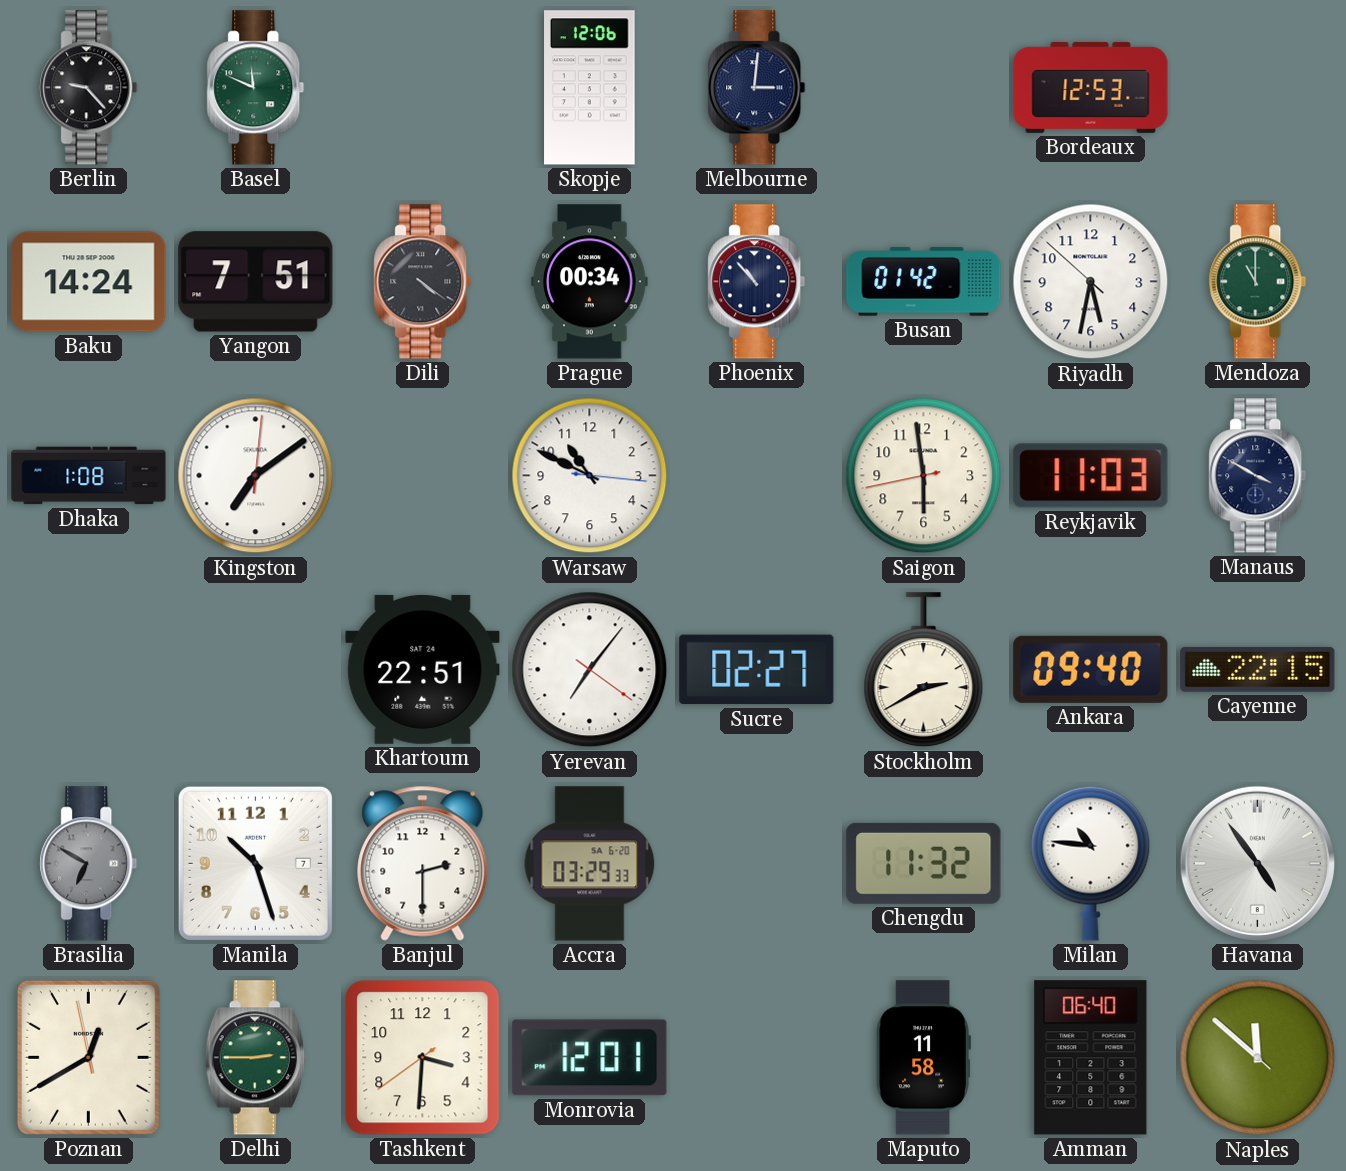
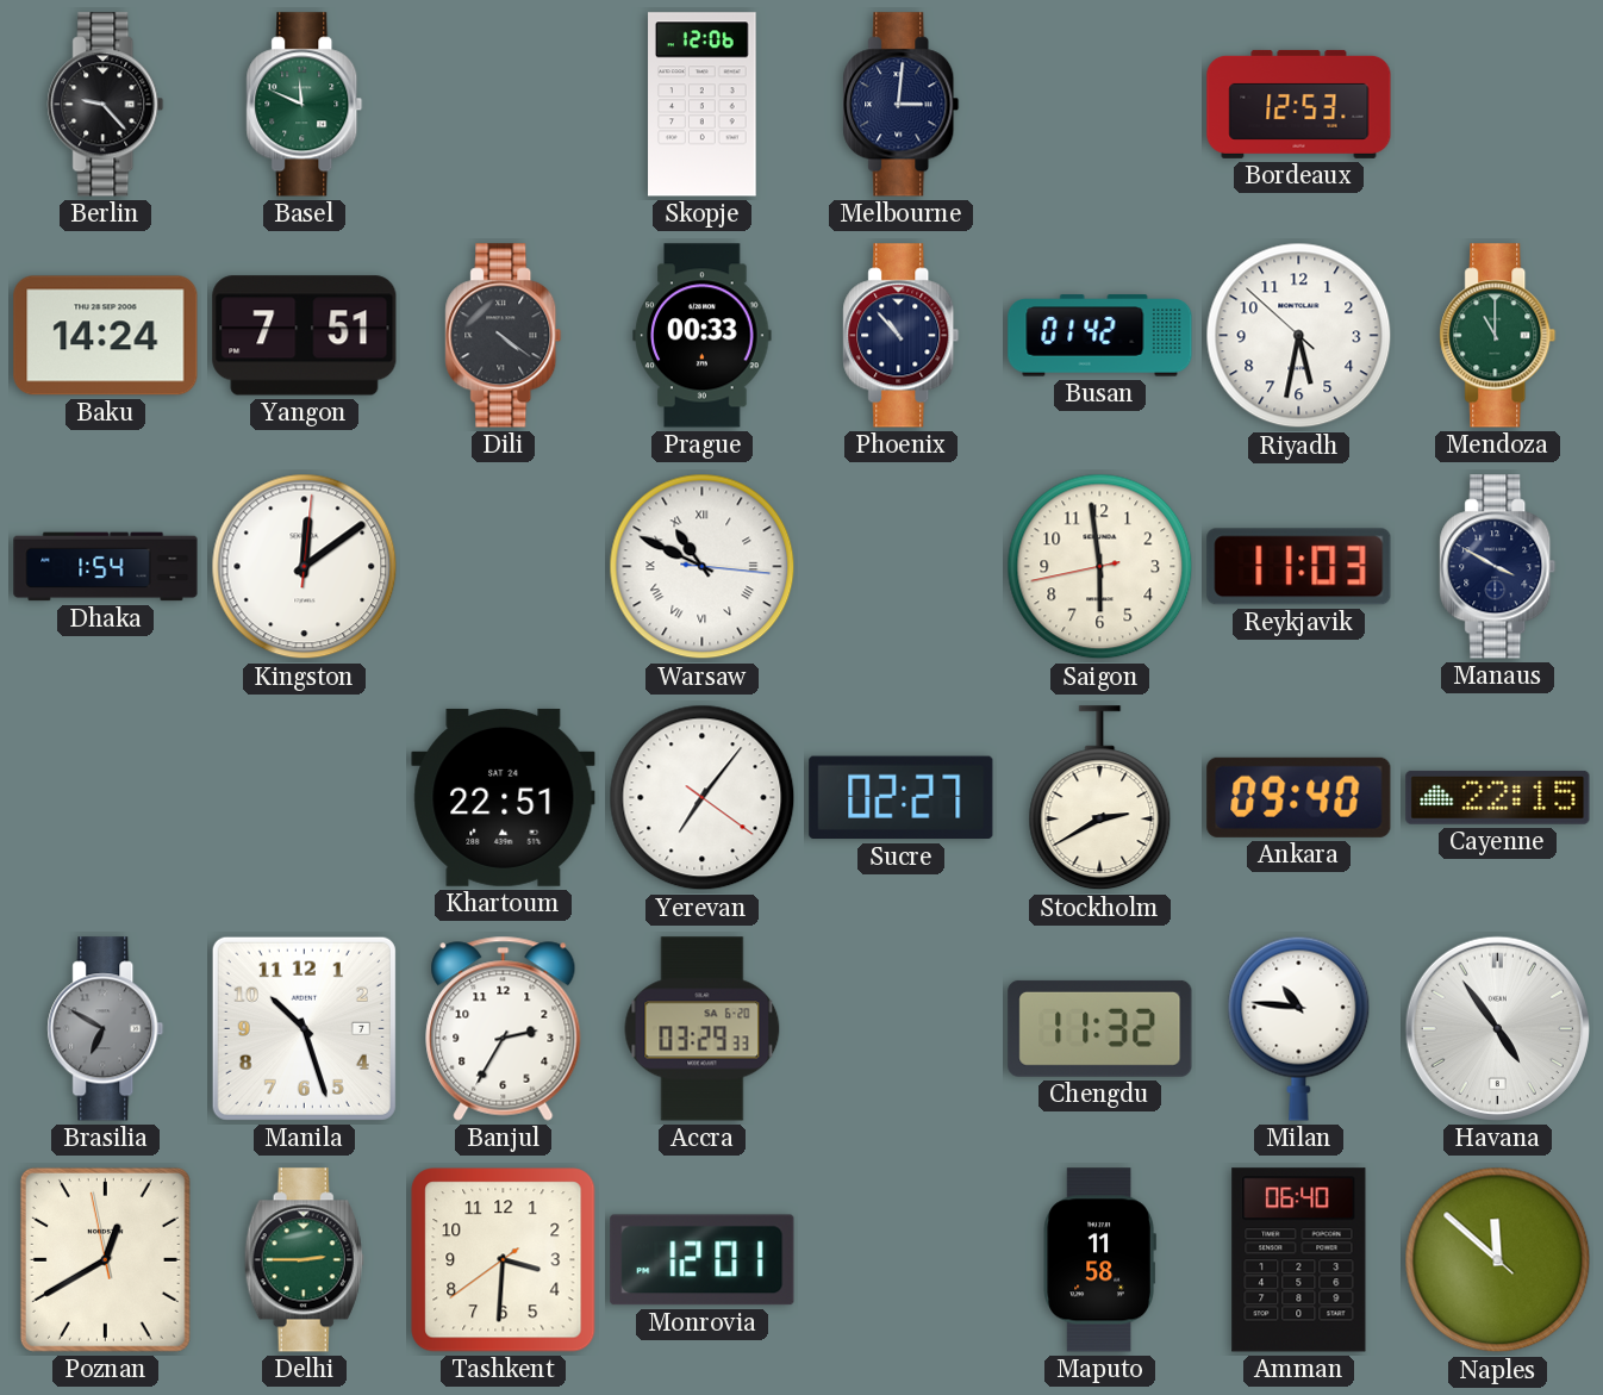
Prague: 00:34 -> 00:33 (703, 336)
Dhaka: 1:08 -> 1:54 (106, 567)
Kingston: 7:09 -> 12:09 (305, 567)
Warsaw numerals: Arabic -> Roman (703, 567)
Banjul: 2:30 -> 2:35 (504, 1028)
